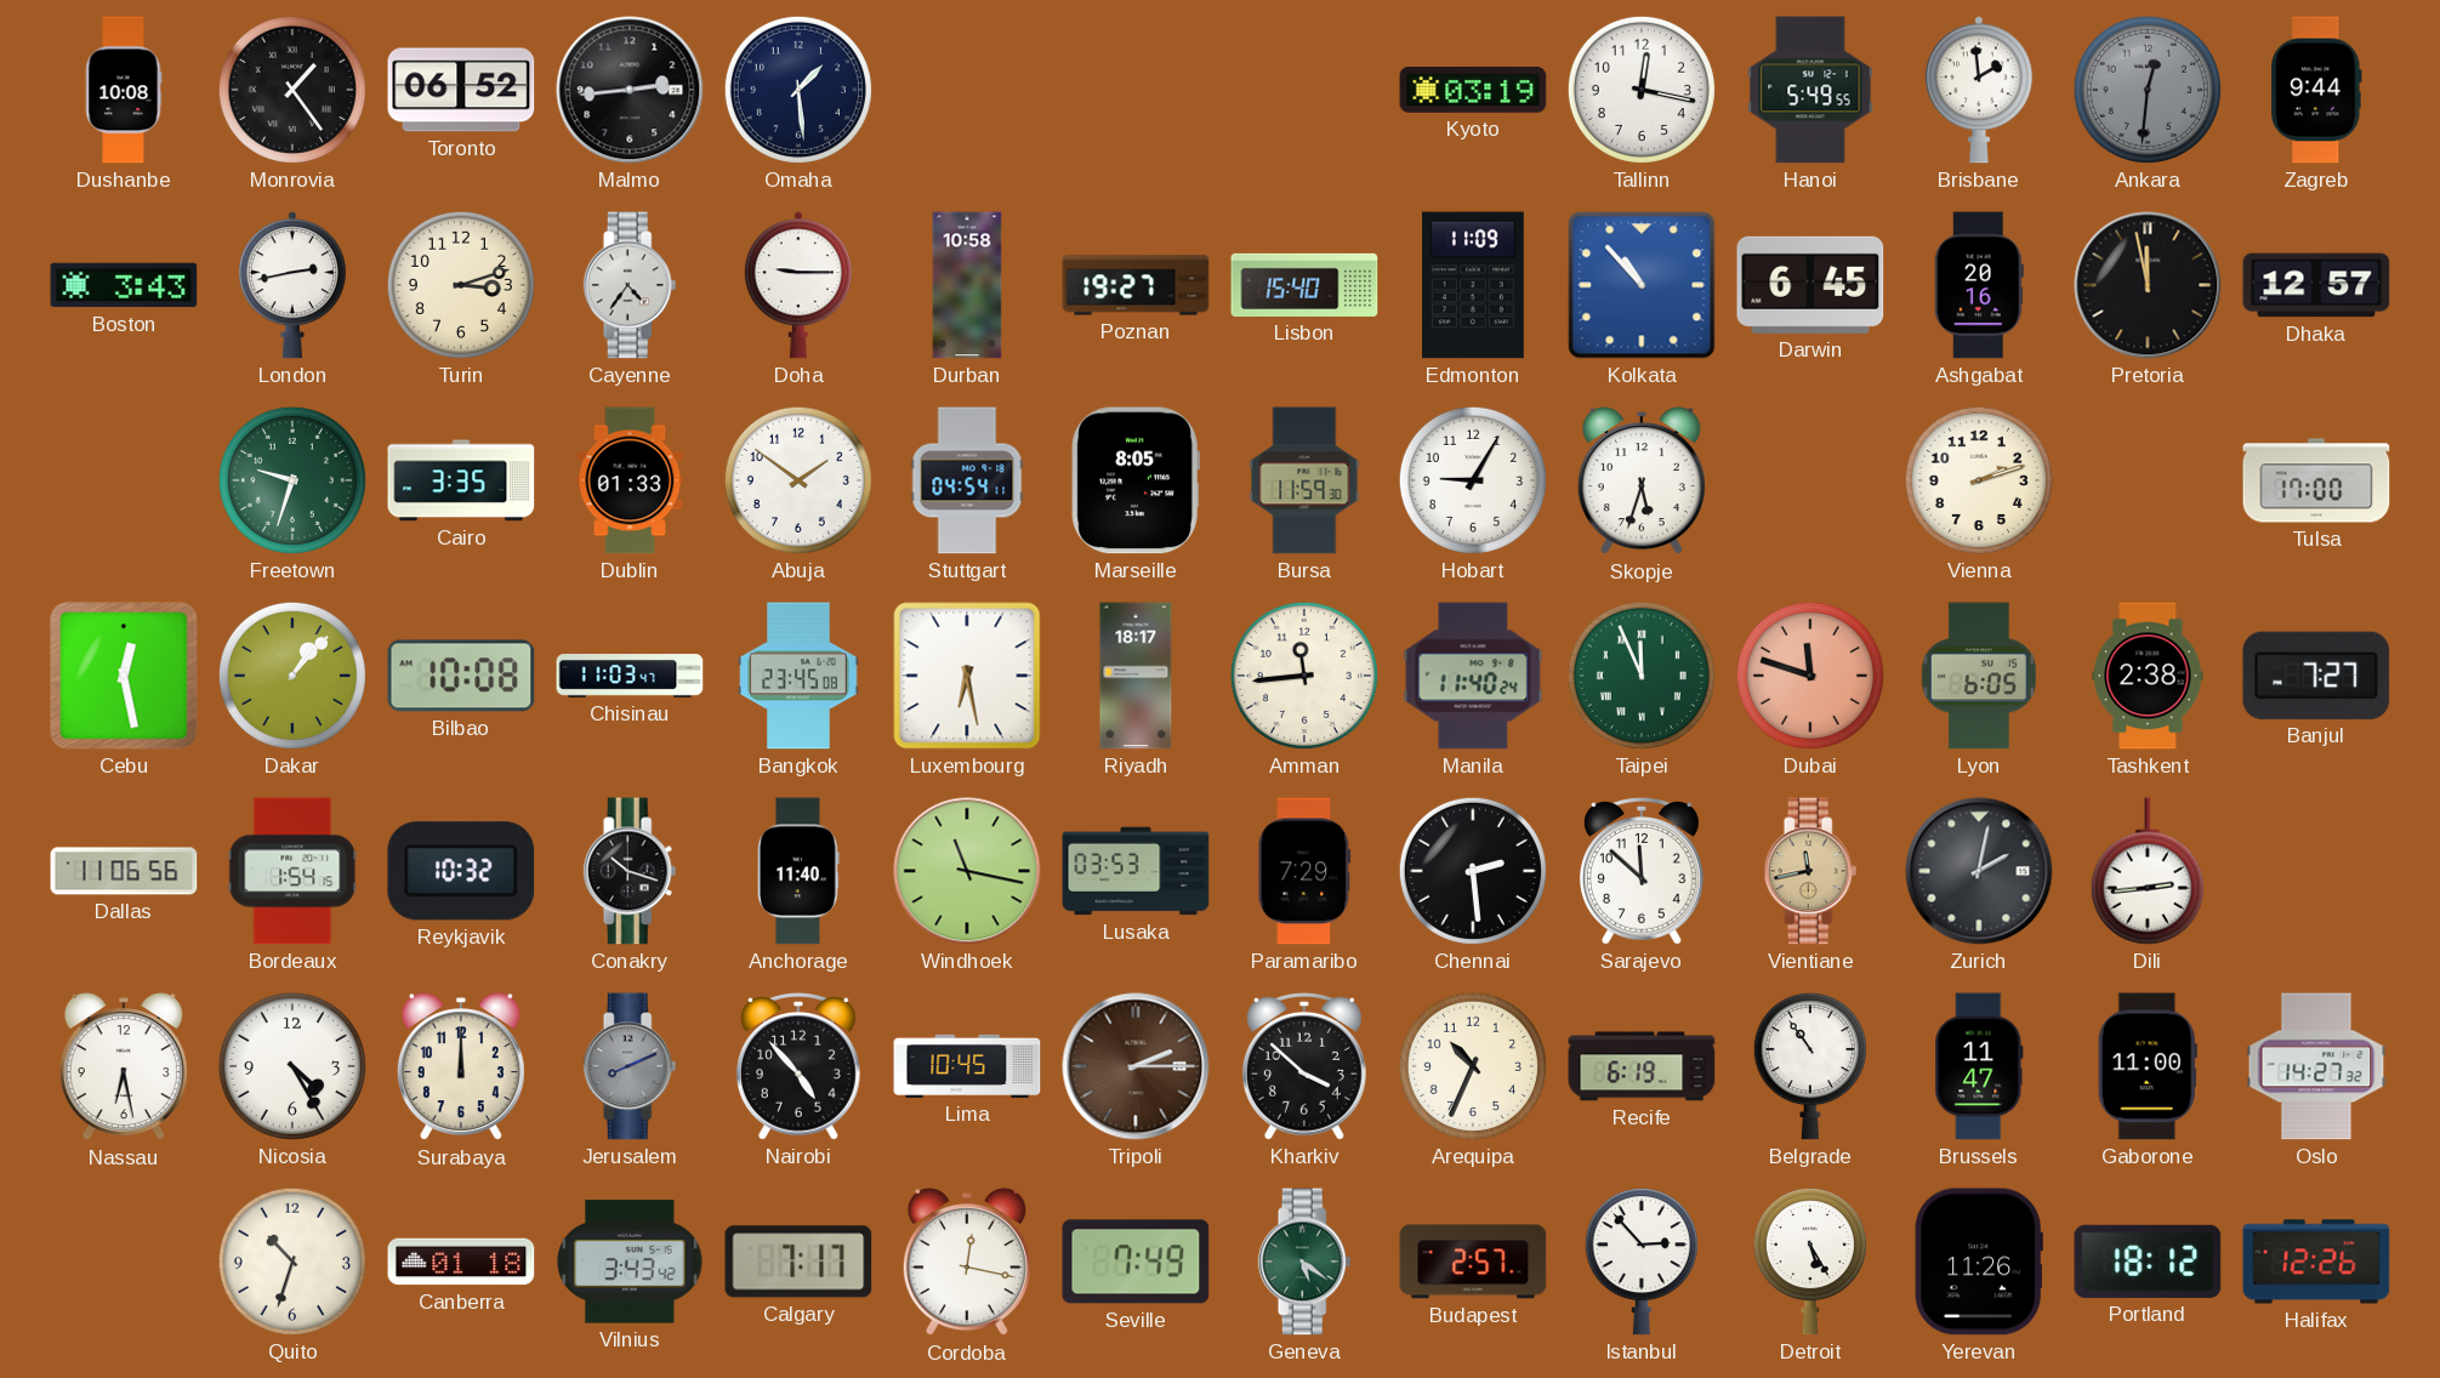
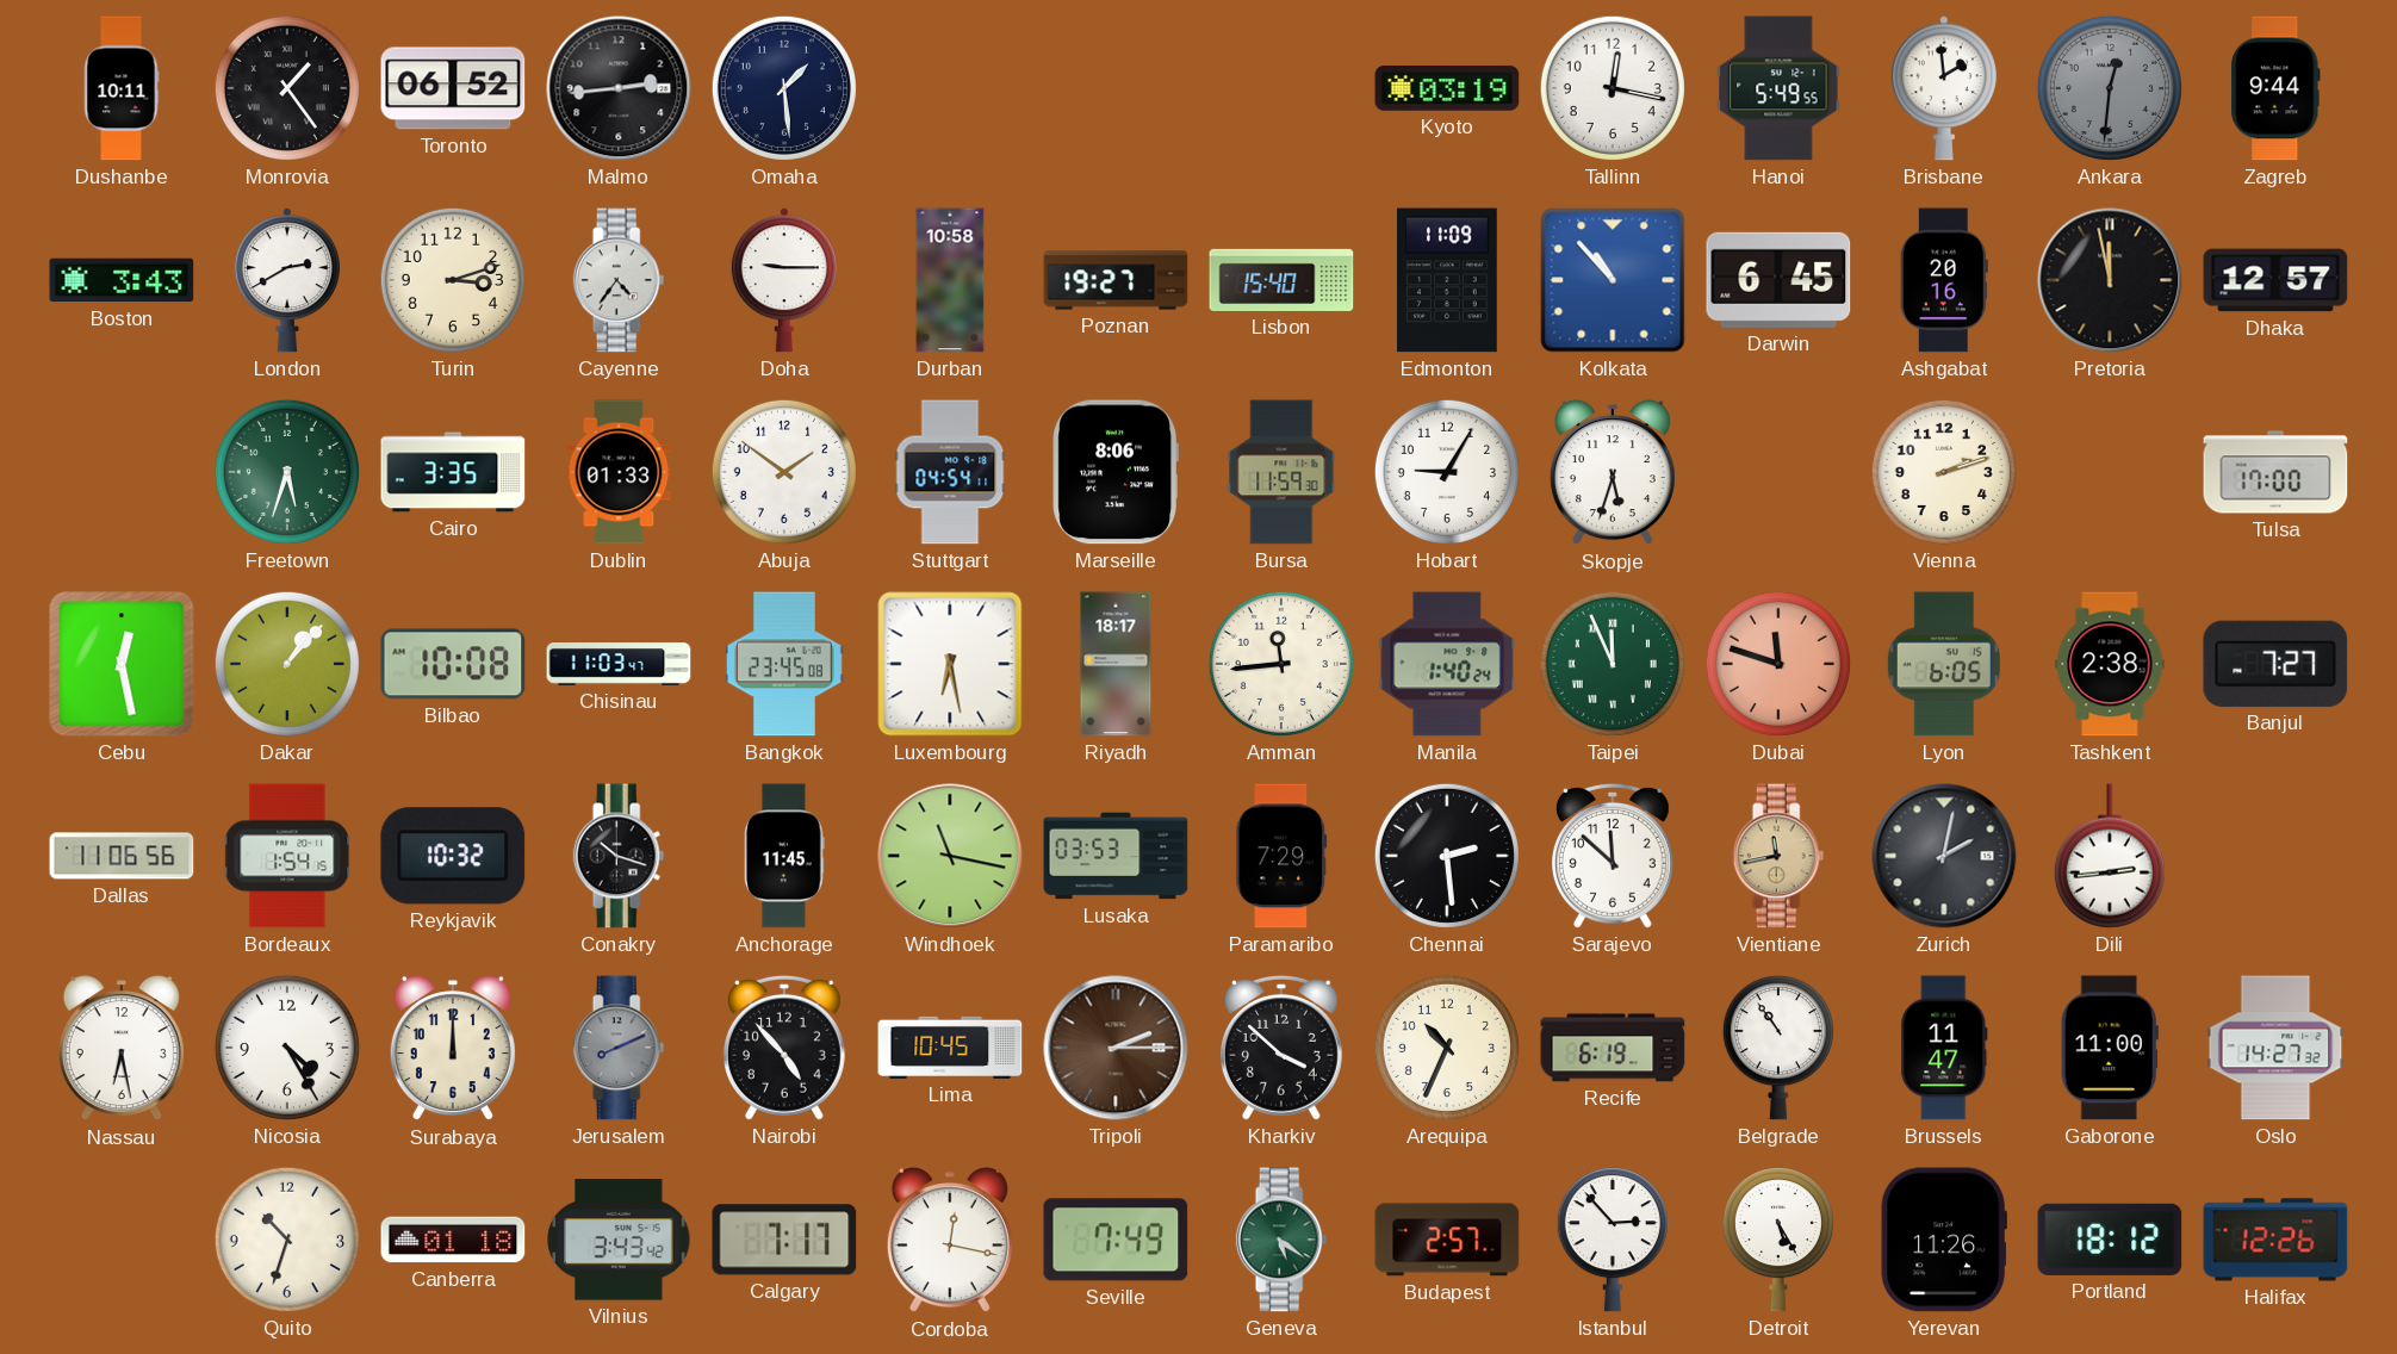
Dushanbe: 10:08 -> 10:11 (122, 88)
London: 2:43 -> 2:40 (287, 280)
Freetown: 9:33 -> 5:33 (287, 472)
Marseille: 8:05 -> 8:06 (1116, 472)
Manila: 11:40 -> 1:40 (1447, 664)
Anchorage: 11:40 -> 11:45 (784, 856)
